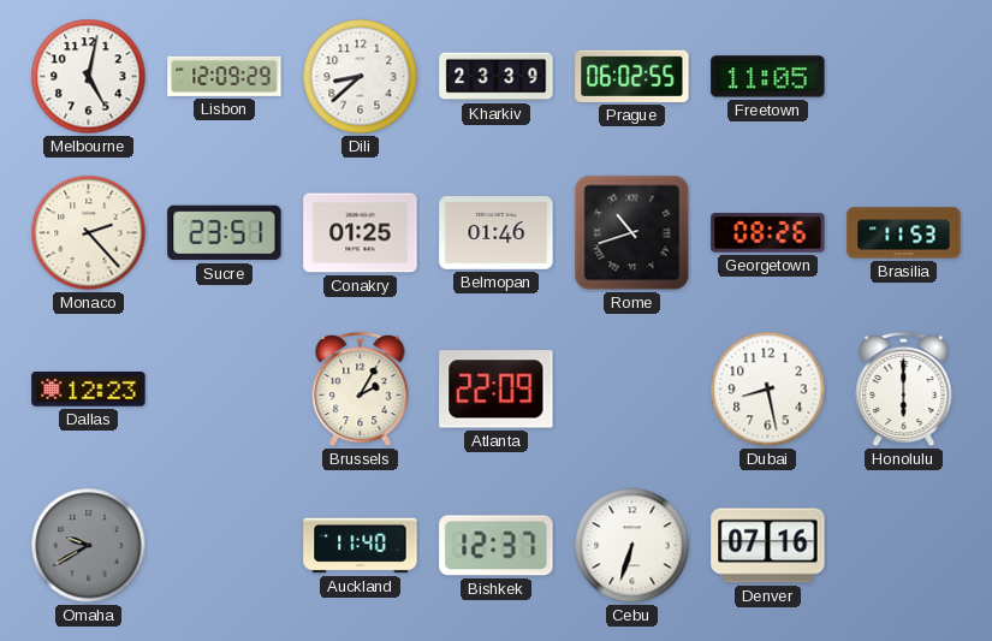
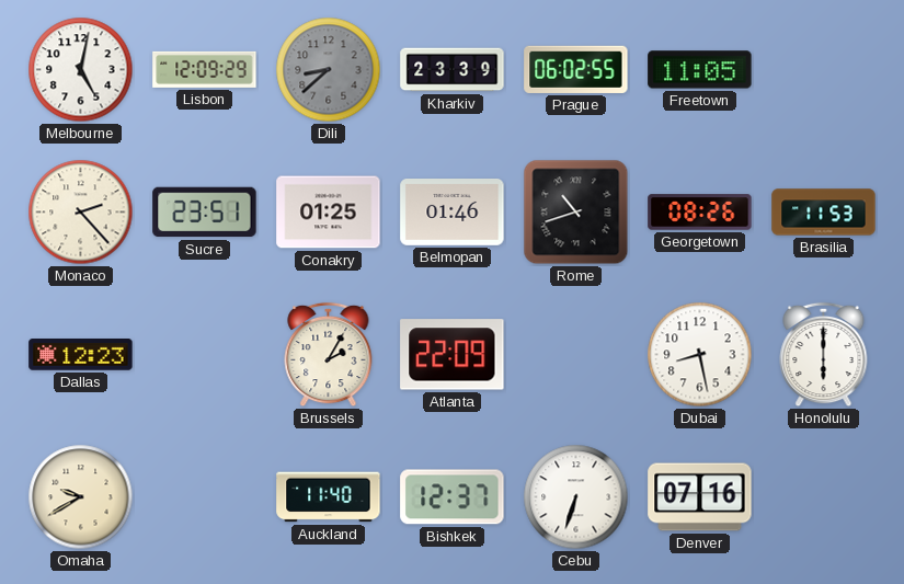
Dili dial: white -> grey (329, 70)
Omaha dial: grey -> cream (81, 497)
